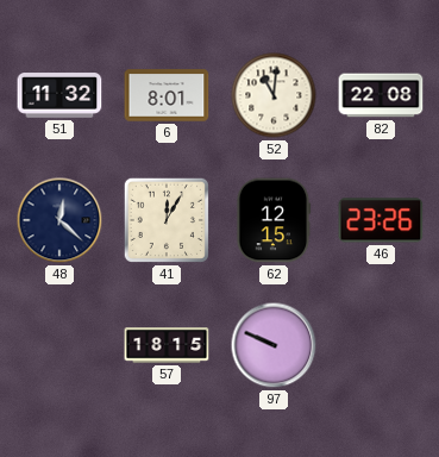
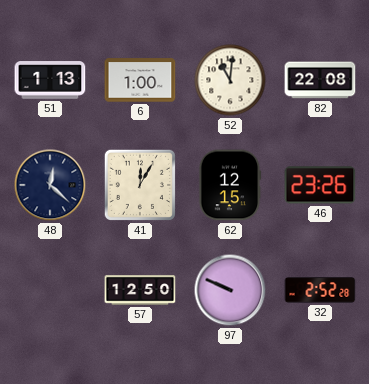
51: 11:32 -> 1:13 (50, 80)
6: 8:01 -> 1:00 (140, 80)
57: 18:15 -> 12:50 (140, 290)
32: none -> 2:52 (320, 290)
